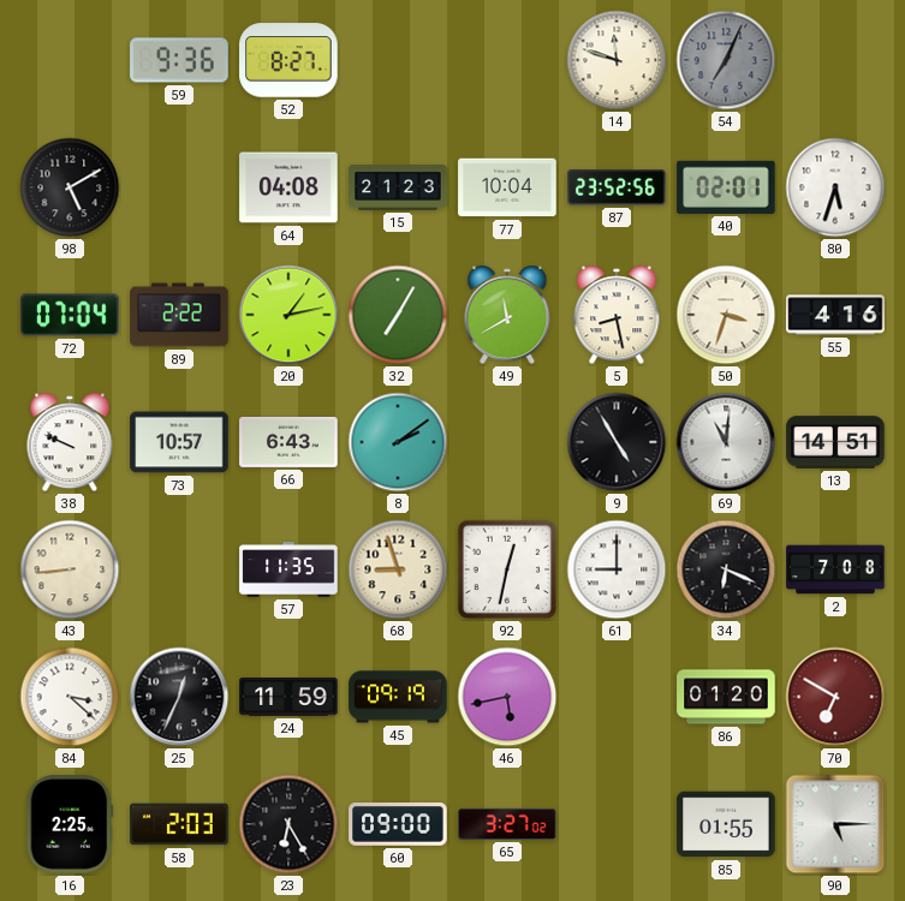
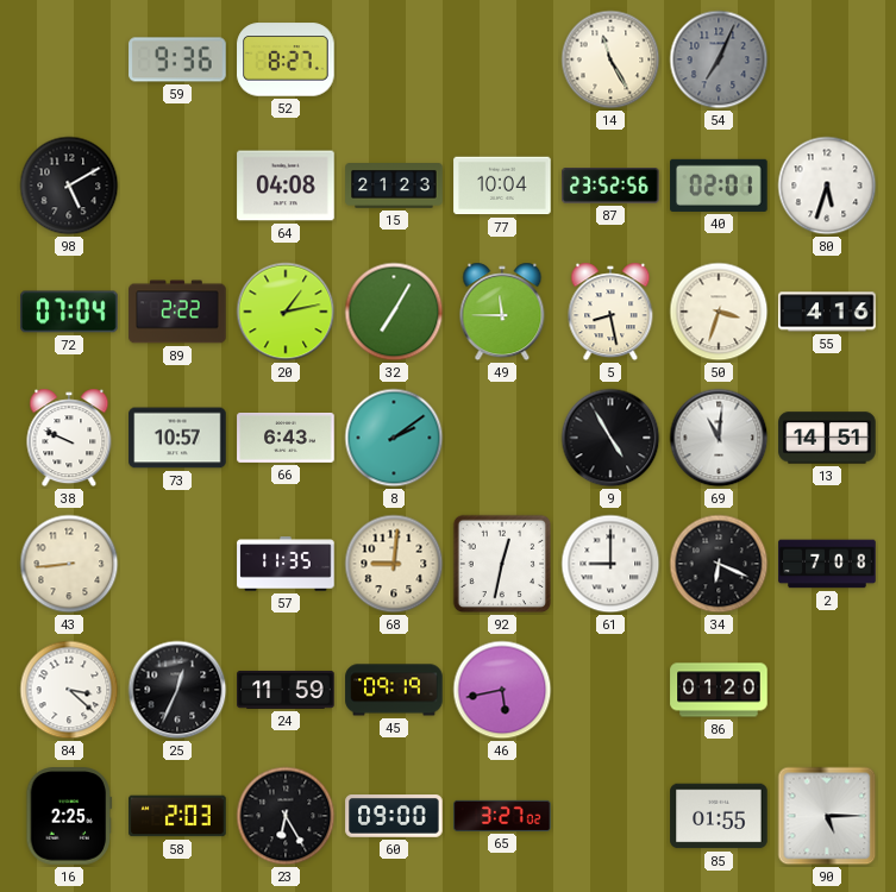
14: 11:48 -> 11:25 (610, 59)
49: 11:40 -> 11:45 (502, 312)
68: 8:57 -> 9:01 (394, 564)
70: 6:50 -> none (835, 697)
